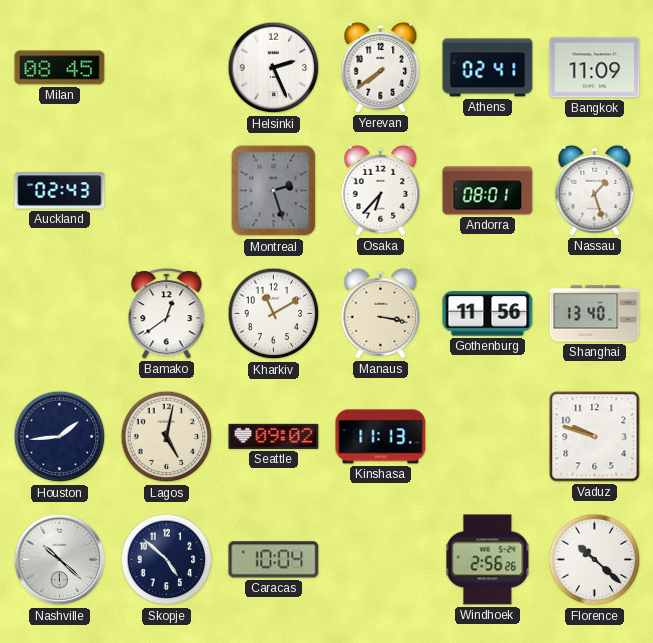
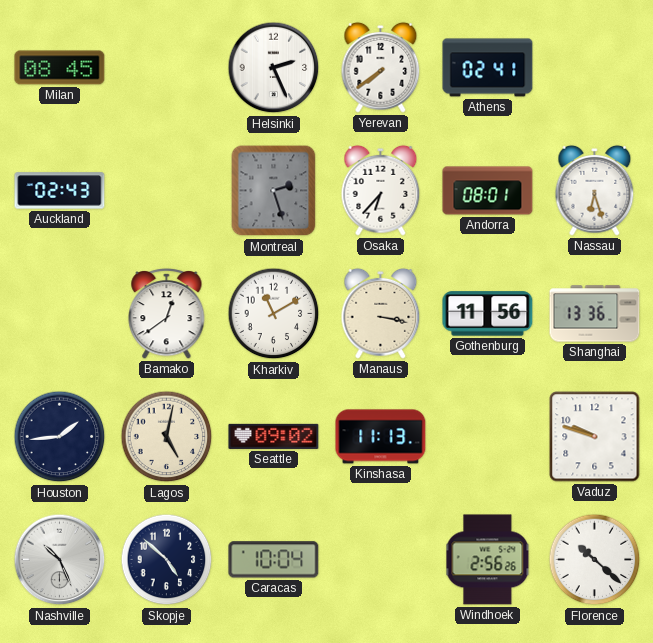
Bangkok: 11:09 -> none (595, 68)
Nassau: 1:27 -> 6:27 (595, 190)
Shanghai: 13:40 -> 13:36 (595, 314)
Nashville: 10:22 -> 10:26 (60, 560)
